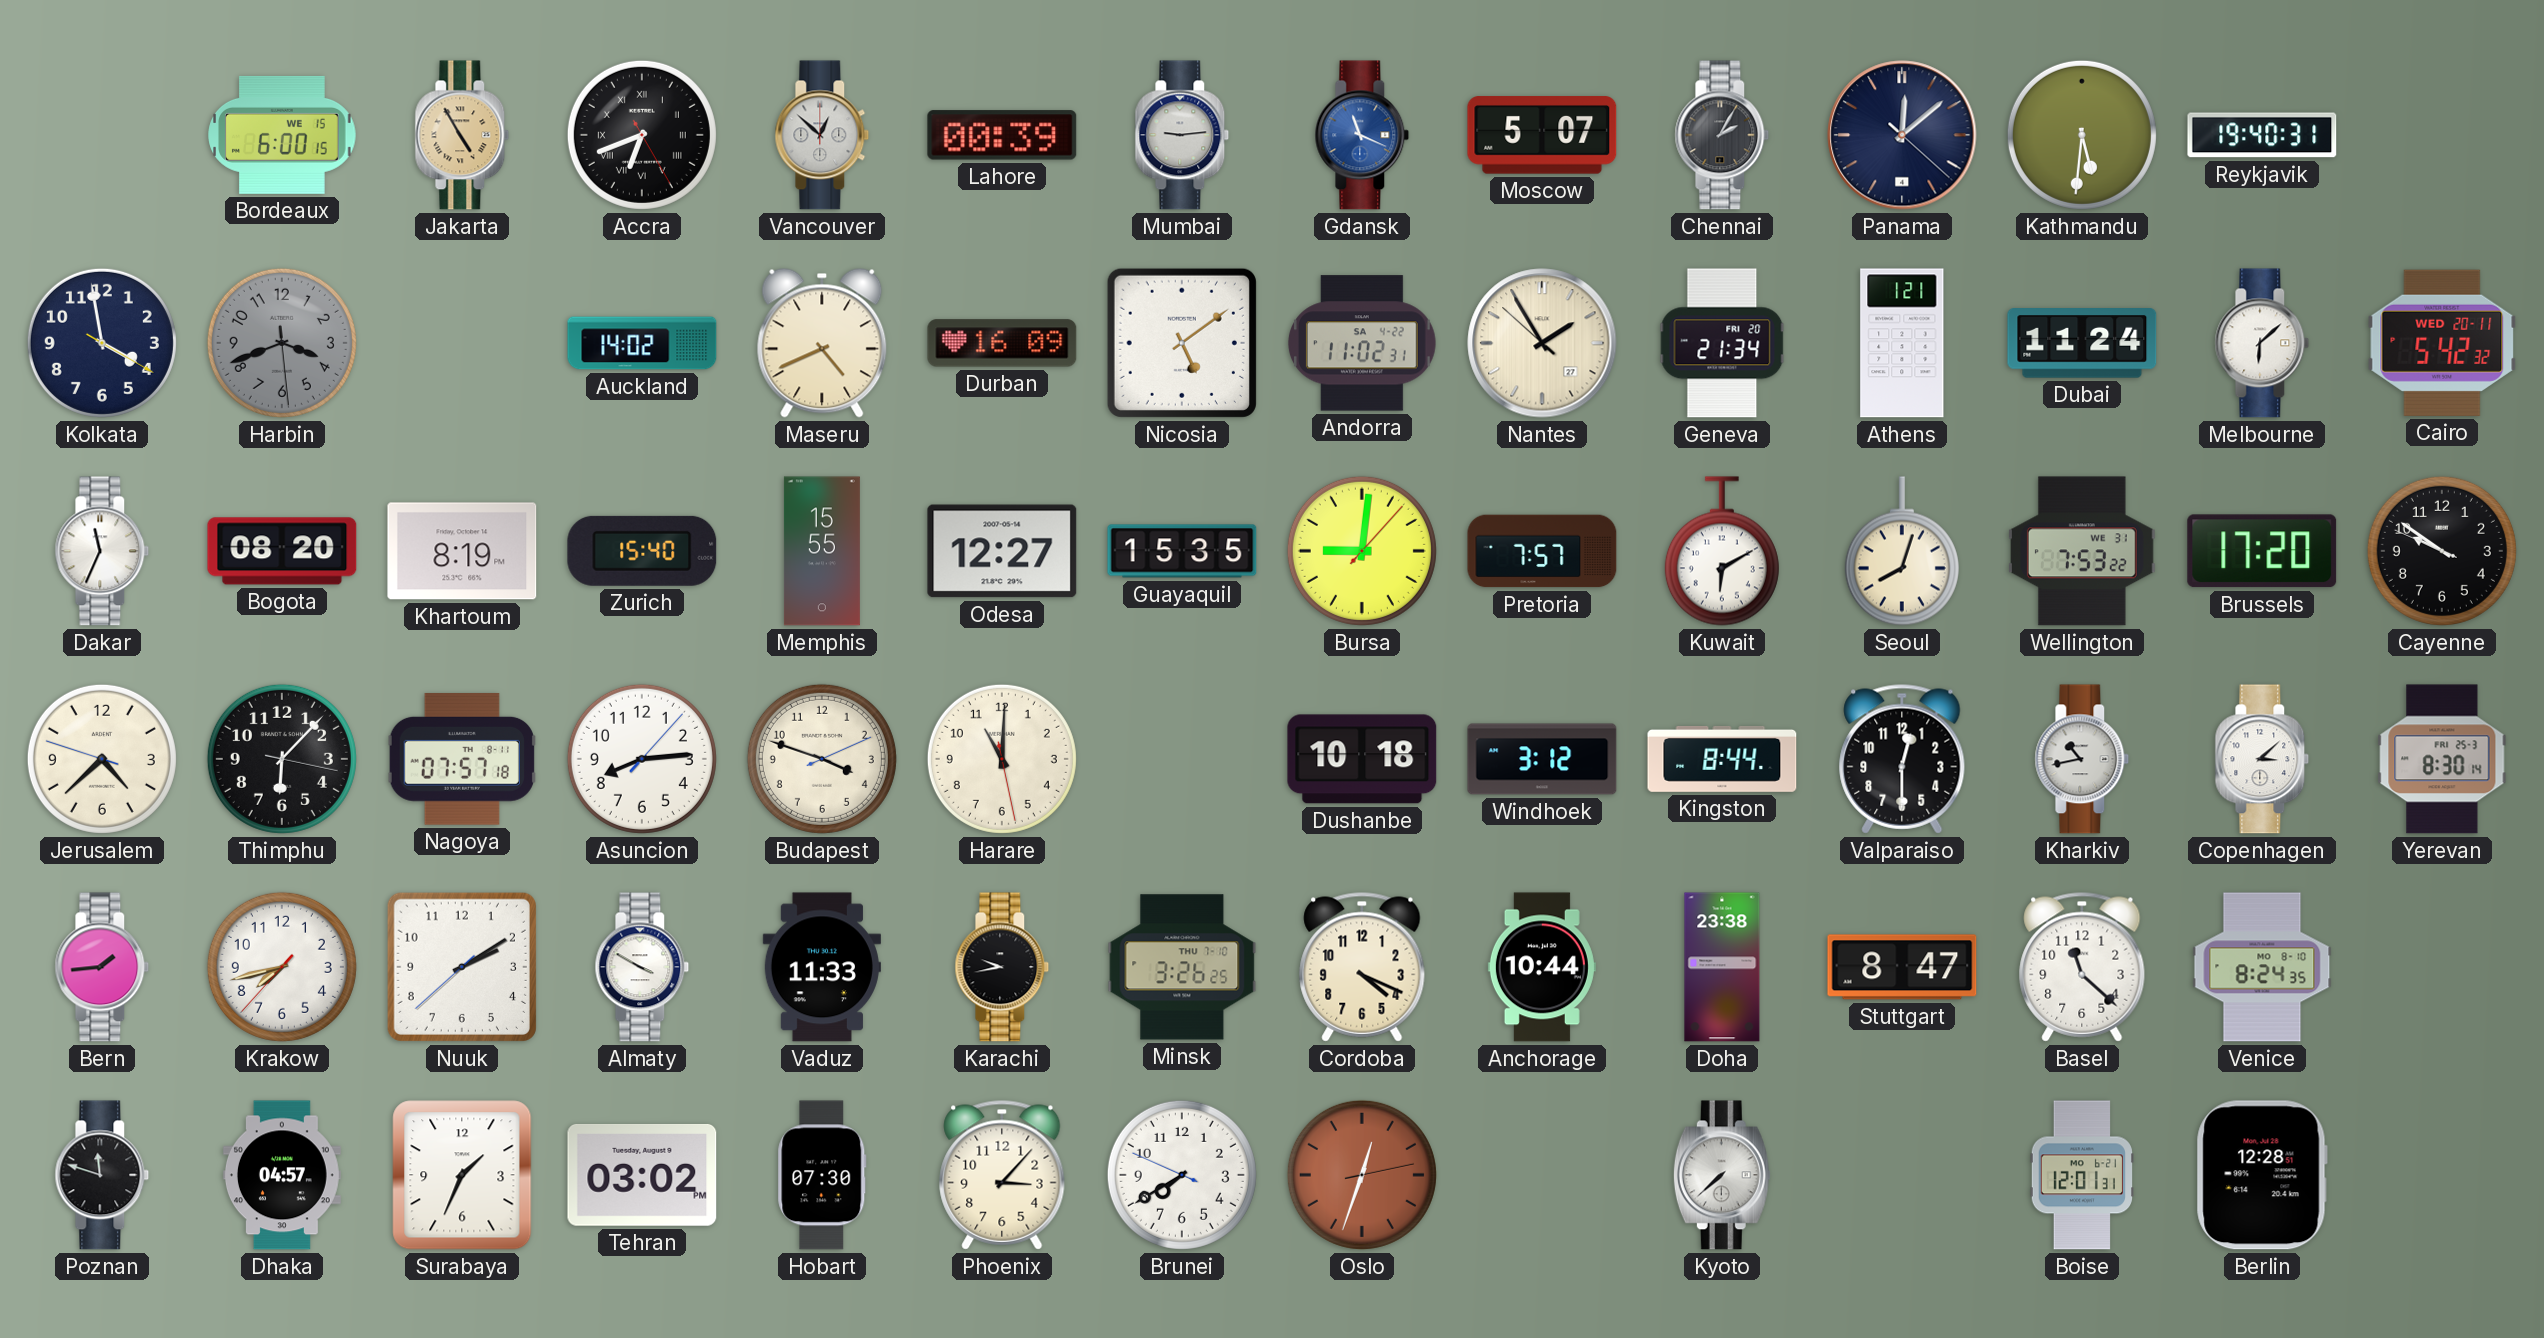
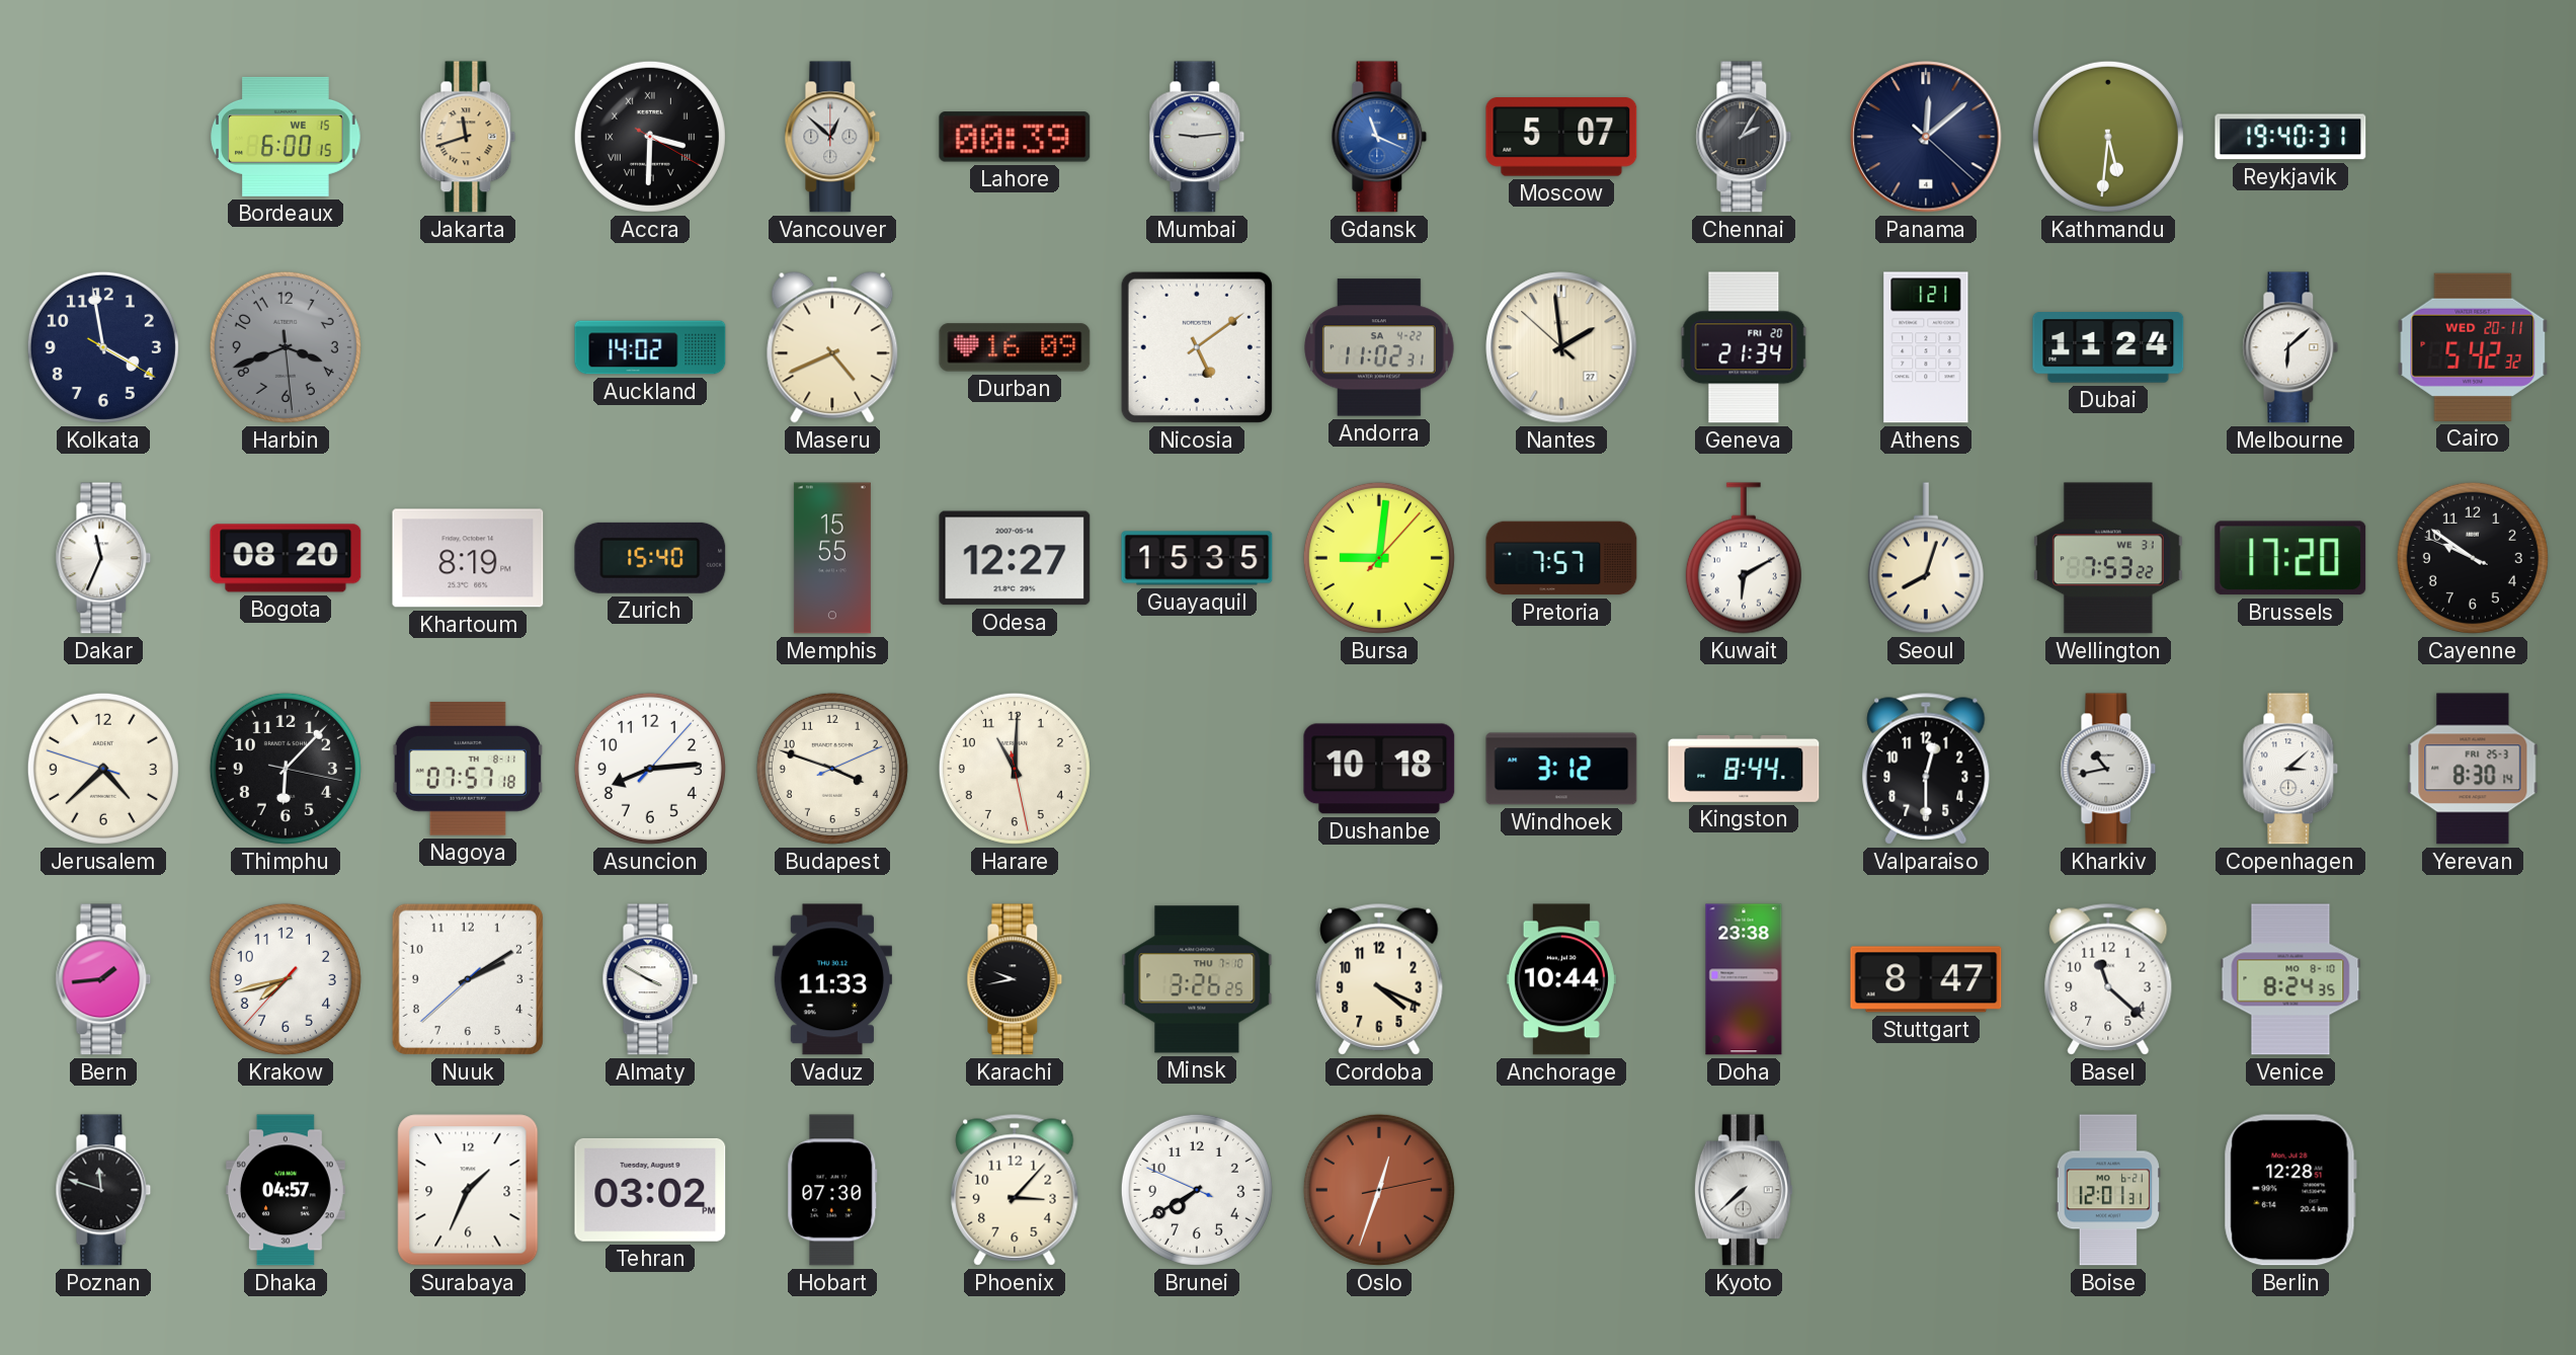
Jakarta: 4:55 -> 11:42 (468, 137)
Accra: 6:41 -> 3:30 (650, 137)
Nantes: 1:54 -> 1:58 (1561, 347)
